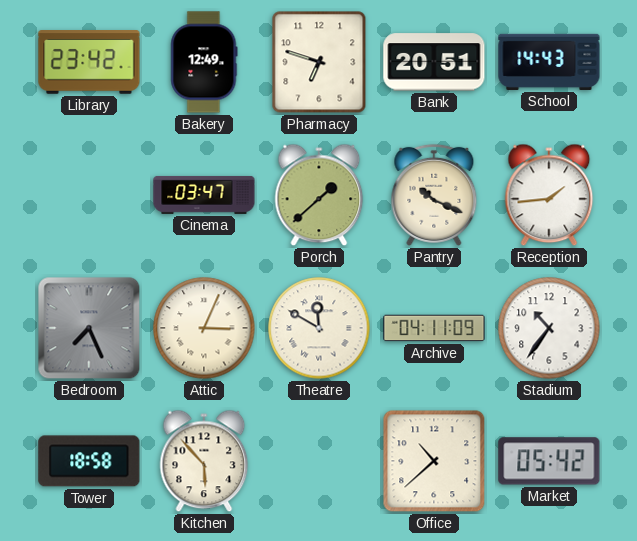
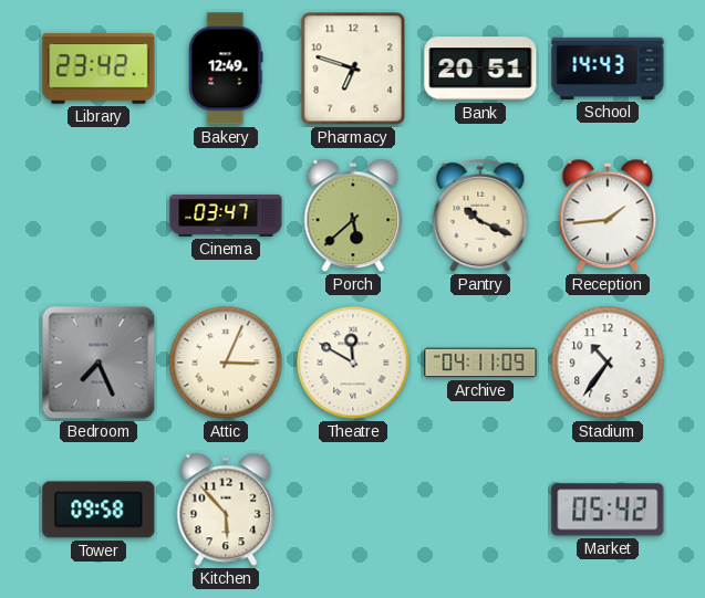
Porch: 1:38 -> 5:38 (353, 216)
Tower: 18:58 -> 09:58 (99, 510)
Office: 10:38 -> none (434, 461)
